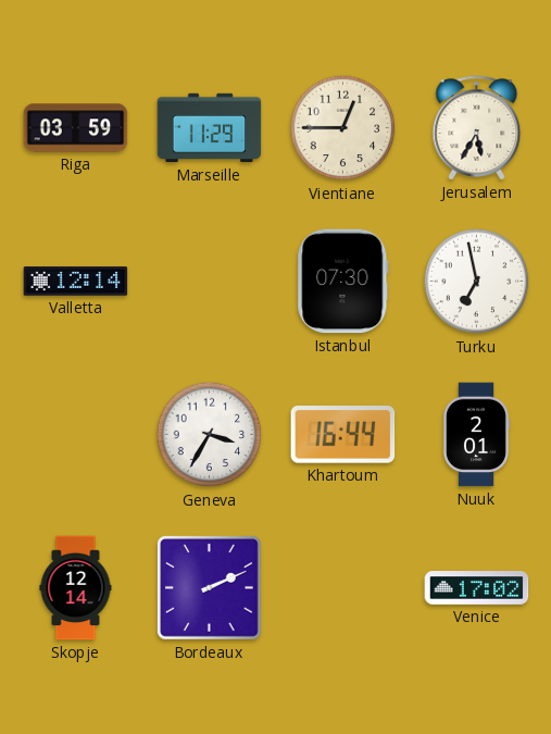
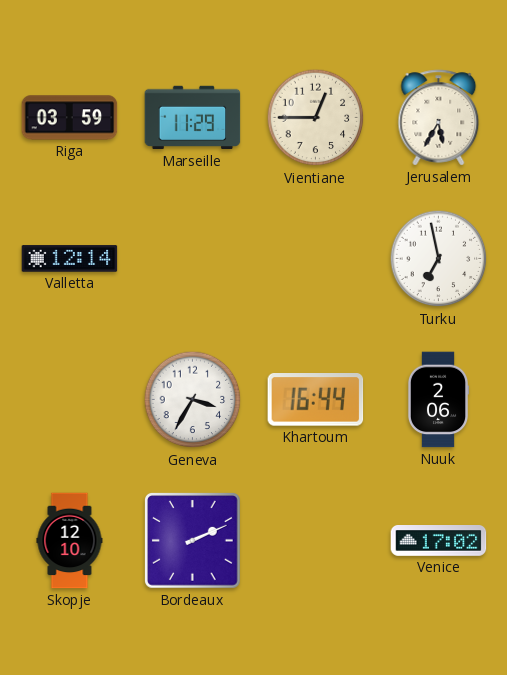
Istanbul: 07:30 -> none (343, 282)
Nuuk: 2:01 -> 2:06 (438, 400)
Skopje: 12:14 -> 12:10 (70, 541)
